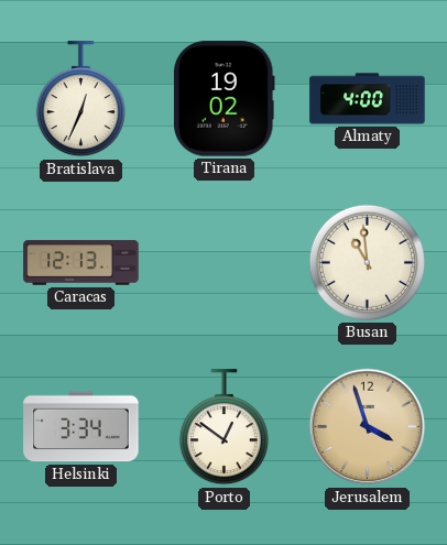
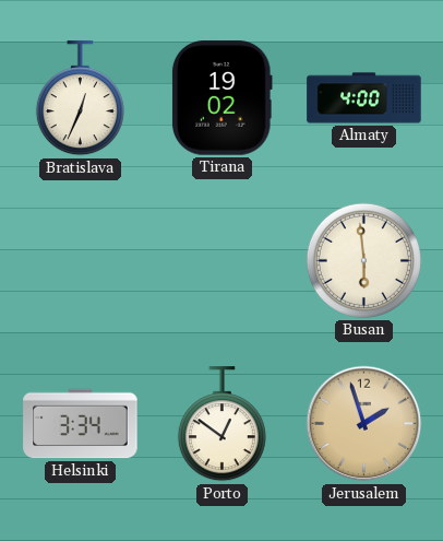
Caracas: 12:13 -> none (81, 263)
Busan: 10:59 -> 5:59 (363, 260)
Jerusalem: 3:57 -> 1:57 (364, 424)
